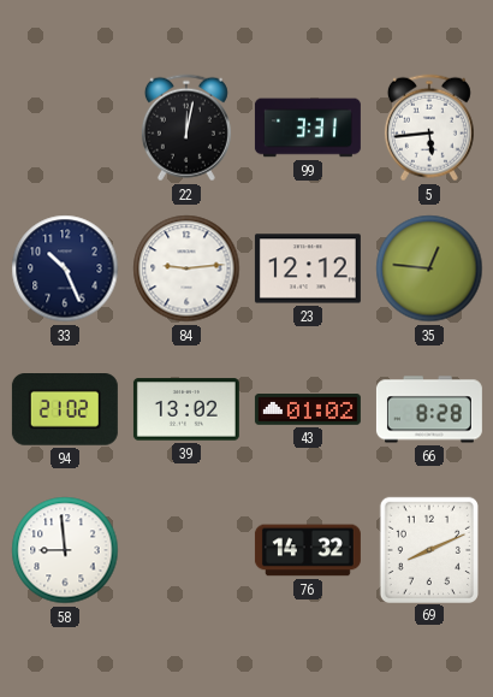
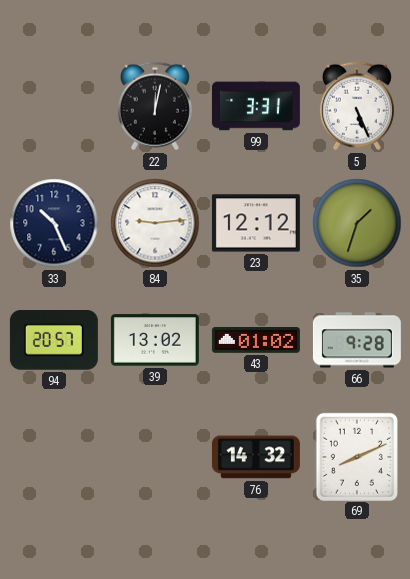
5: 5:44 -> 5:26 (357, 106)
35: 12:46 -> 1:33 (357, 223)
94: 21:02 -> 20:57 (54, 341)
66: 8:28 -> 9:28 (357, 340)
58: 8:59 -> none (65, 550)
